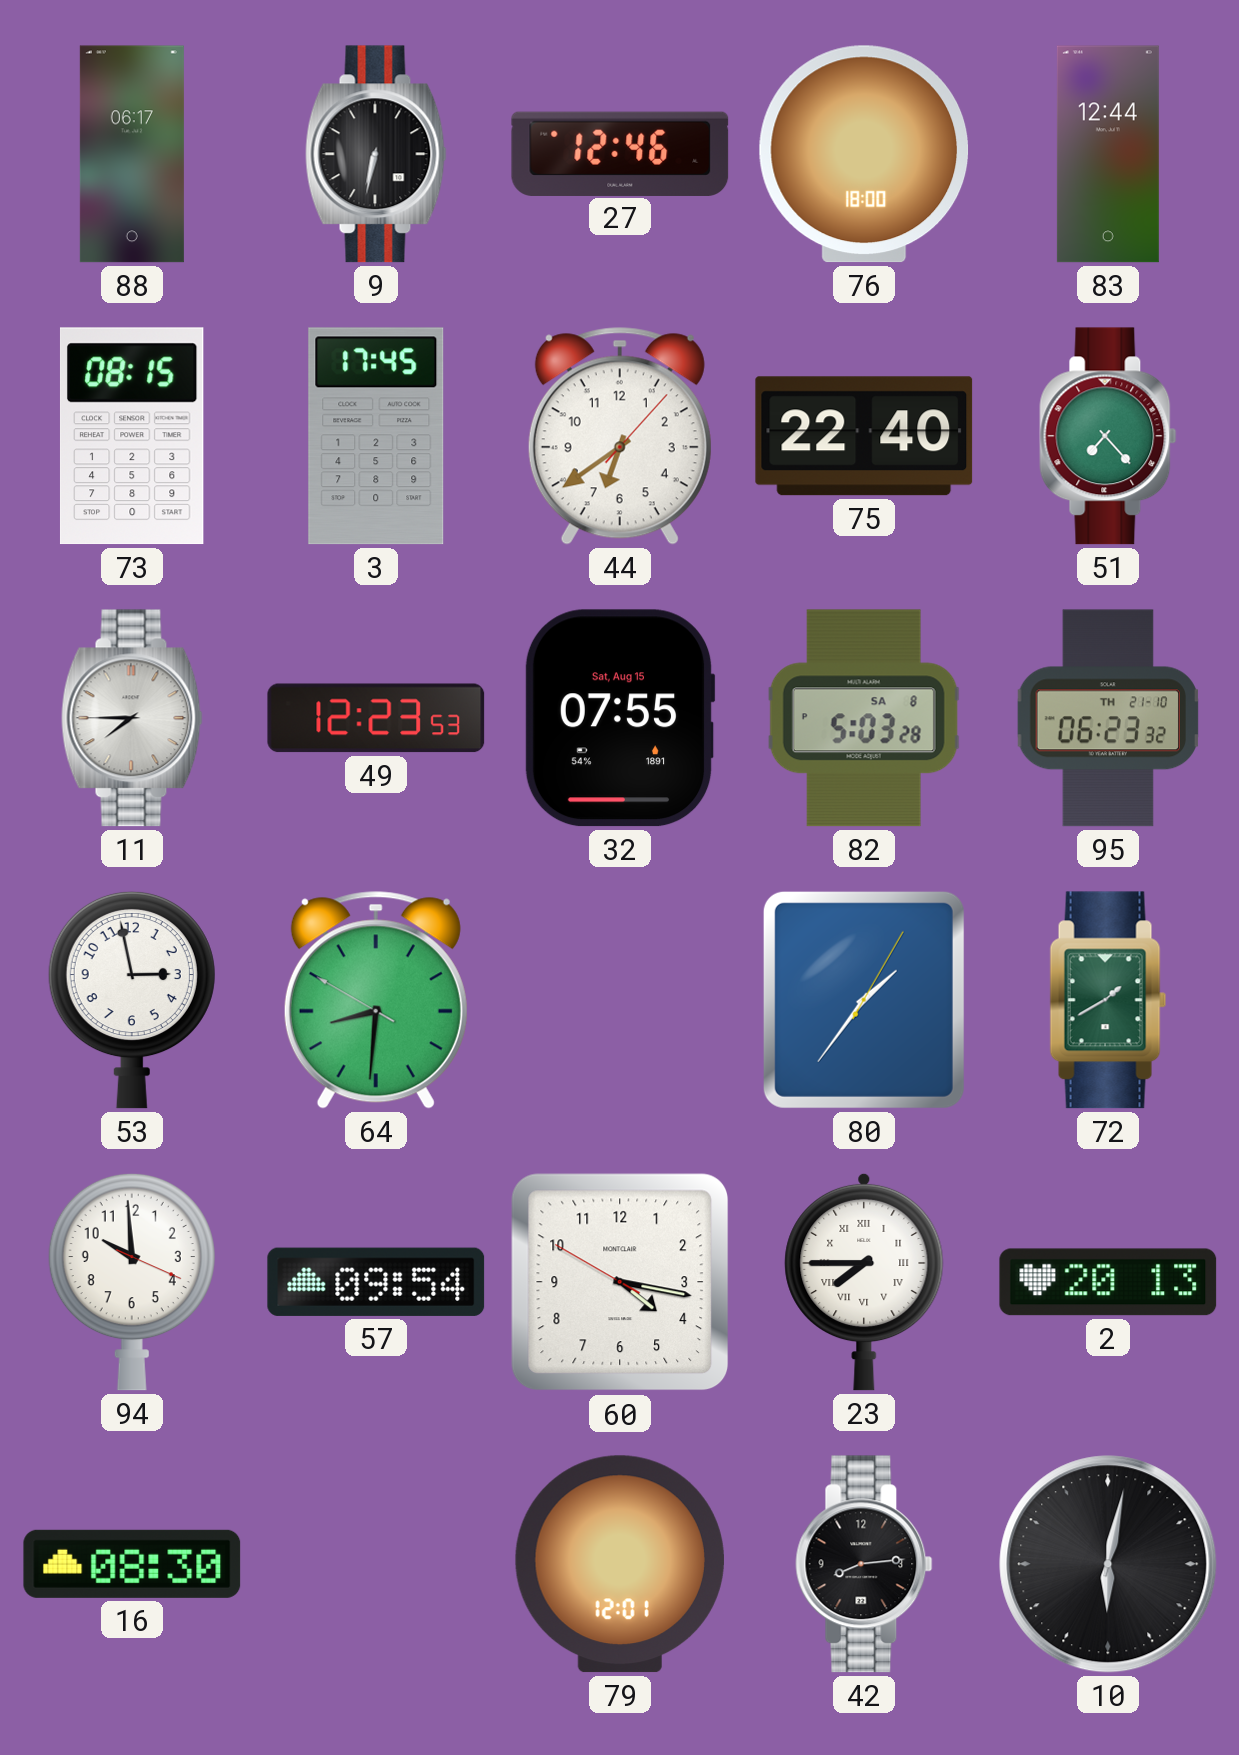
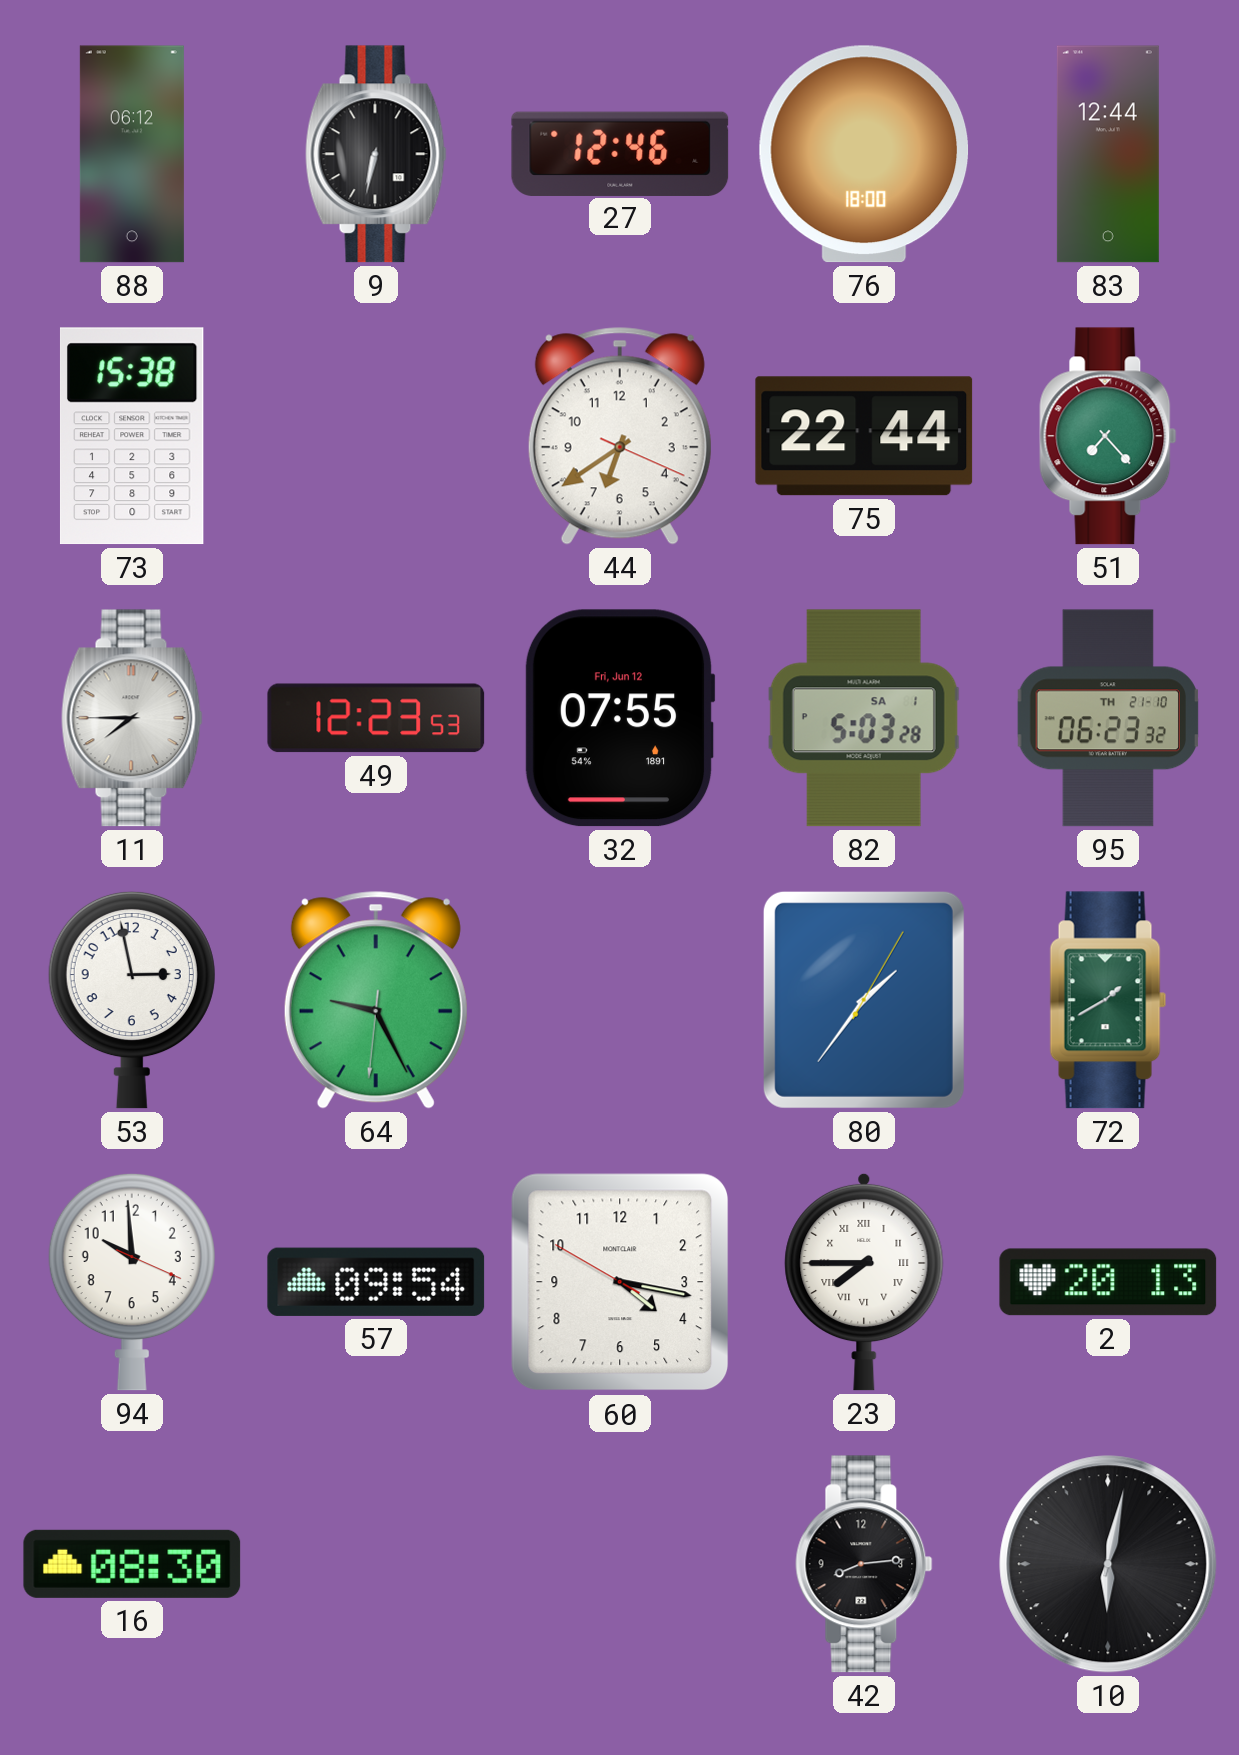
88: 06:17 -> 06:12 (132, 154)
73: 08:15 -> 15:38 (132, 436)
3: 17:45 -> none (376, 436)
44: 6:39:07 -> 6:39:19 (620, 436)
75: 22:40 -> 22:44 (864, 436)
32 date: Sat, Aug 15 -> Fri, Jun 12 (620, 718)
82 date: SA 8 -> SA 1 (864, 718)
64: 8:30 -> 9:25 (376, 1000)
79: 12:01 -> none (620, 1564)
